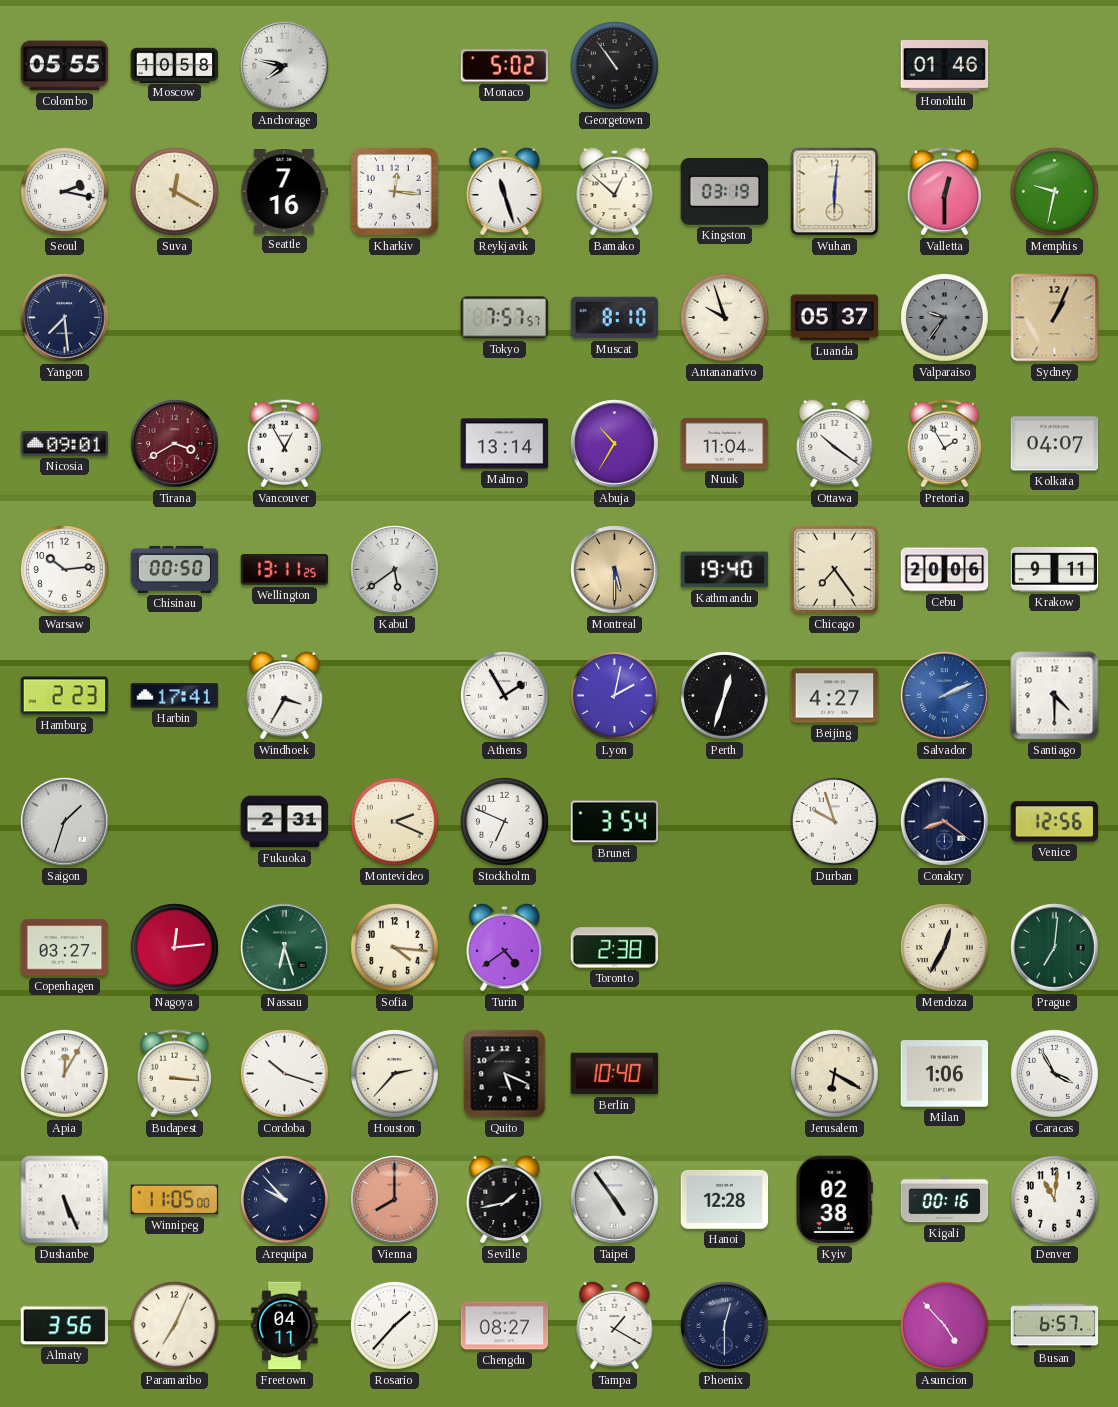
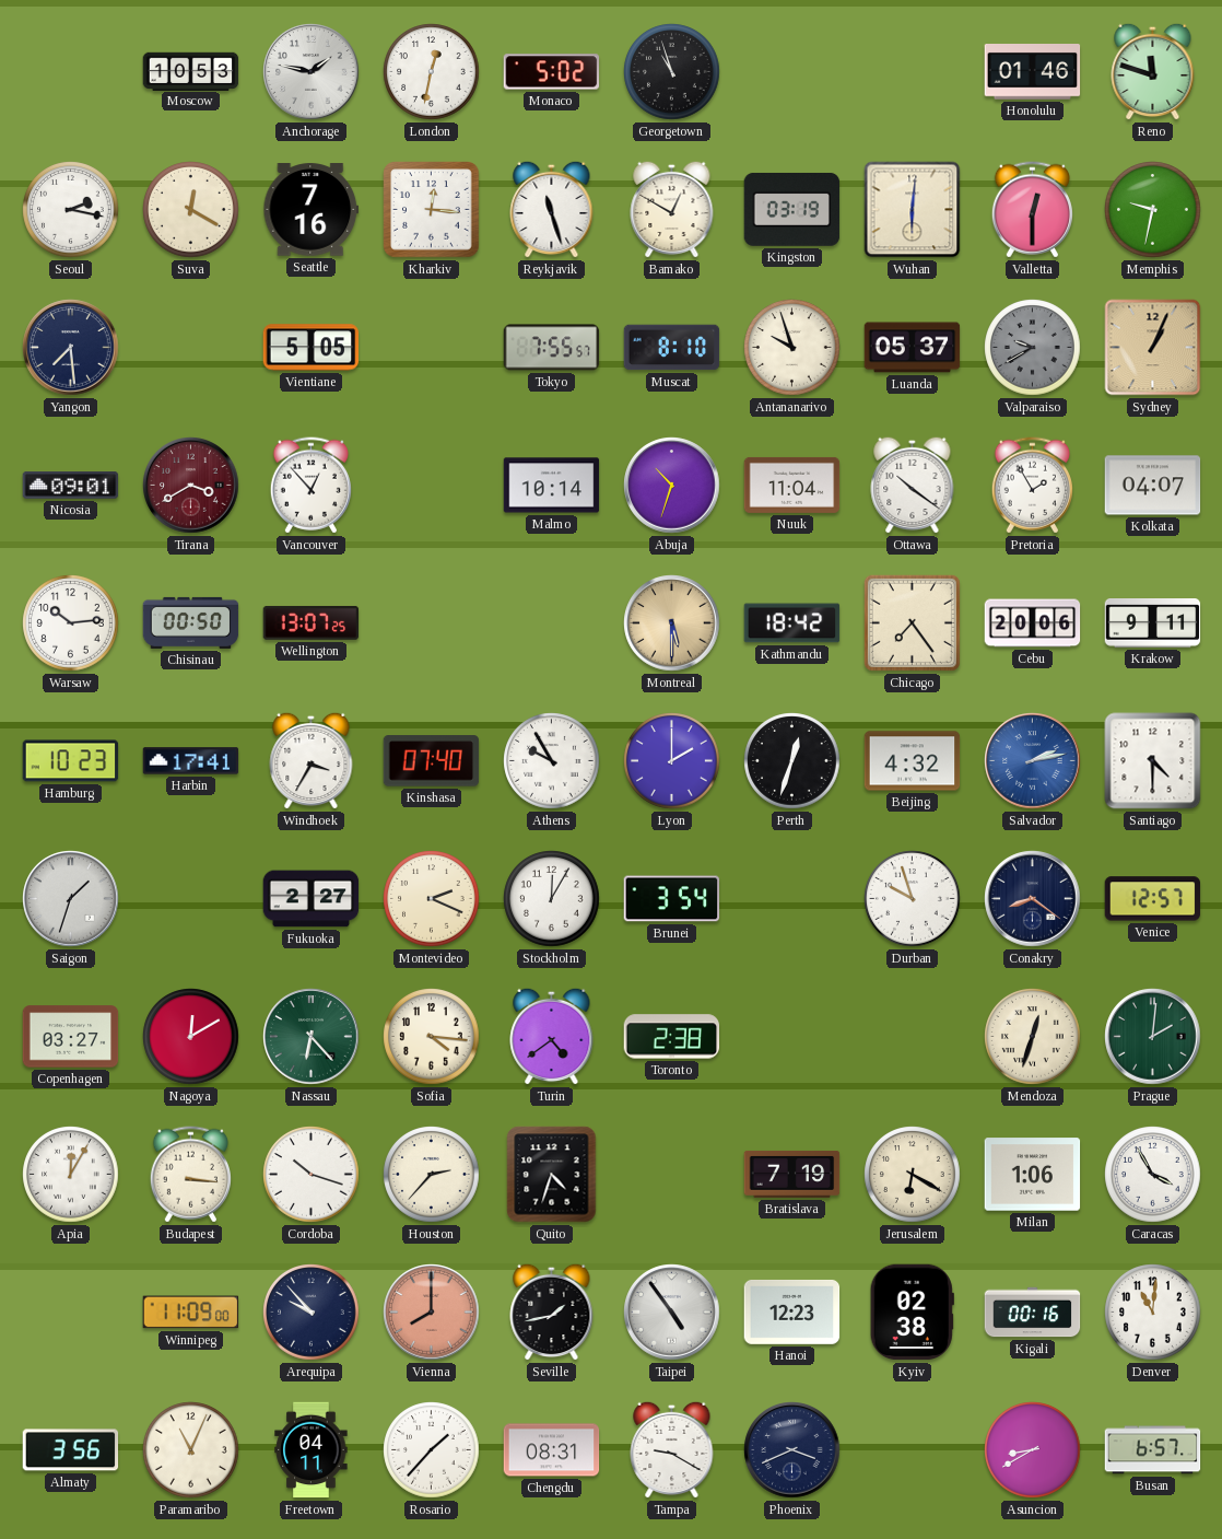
Colombo: 05:55 -> none (65, 66)
Moscow: 10:58 -> 10:53 (191, 71)
Anchorage: 7:47 -> 1:47 (312, 72)
London: none -> 12:32 (432, 72)
Georgetown: 10:54 -> 10:57 (672, 72)
Reno: none -> 11:48 (1153, 71)
Bamako: 12:52 -> 12:50 (672, 209)
Vientiane: none -> 5:05 (312, 348)
Tokyo: 7:57 -> 7:55 (552, 348)
Valparaiso: 9:36 -> 9:40 (1033, 348)
Vancouver: 12:55 -> 12:53 (310, 486)
Malmo: 13:14 -> 10:14 (552, 486)
Abuja: 10:35 -> 10:33 (672, 486)
Wellington: 13:11 -> 13:07 (312, 623)
Kabul: 5:39 -> none (395, 570)
Kathmandu: 19:40 -> 18:42 (792, 623)
Hamburg: 2:23 -> 10:23 (71, 761)
Kinshasa: none -> 07:40 (432, 761)
Athens: 1:55 -> 9:55 (552, 761)
Lyon: 2:02 -> 2:00 (672, 761)
Beijing: 4:27 -> 4:32 (913, 761)
Salvador: 2:11 -> 2:13 (1033, 761)
Fukuoka: 2:31 -> 2:27 (312, 899)
Stockholm: 6:49 -> 12:05 (552, 899)
Venice: 12:56 -> 12:57 (1153, 899)
Nagoya: 12:14 -> 12:10 (191, 1037)
Nassau: 6:27 -> 6:23 (312, 1037)
Mendoza: 12:35 -> 12:33 (1033, 1037)
Prague: 7:01 -> 2:01 (1153, 1037)
Quito: 5:19 -> 4:33 (552, 1175)
Berlin: 10:40 -> none (615, 1074)
Bratislava: none -> 7:19 (792, 1174)
Dushanbe: 5:26 -> none (65, 1200)
Winnipeg: 11:05 -> 11:09 (191, 1313)
Hanoi: 12:28 -> 12:23 (792, 1311)
Paramaribo: 7:04 -> 11:04 (191, 1450)
Chengdu: 08:27 -> 08:31 (552, 1450)
Tampa: 1:20 -> 9:20 (672, 1449)
Phoenix: 12:30 -> 3:41 (792, 1450)
Asuncion: 4:53 -> 8:40 (1033, 1450)
